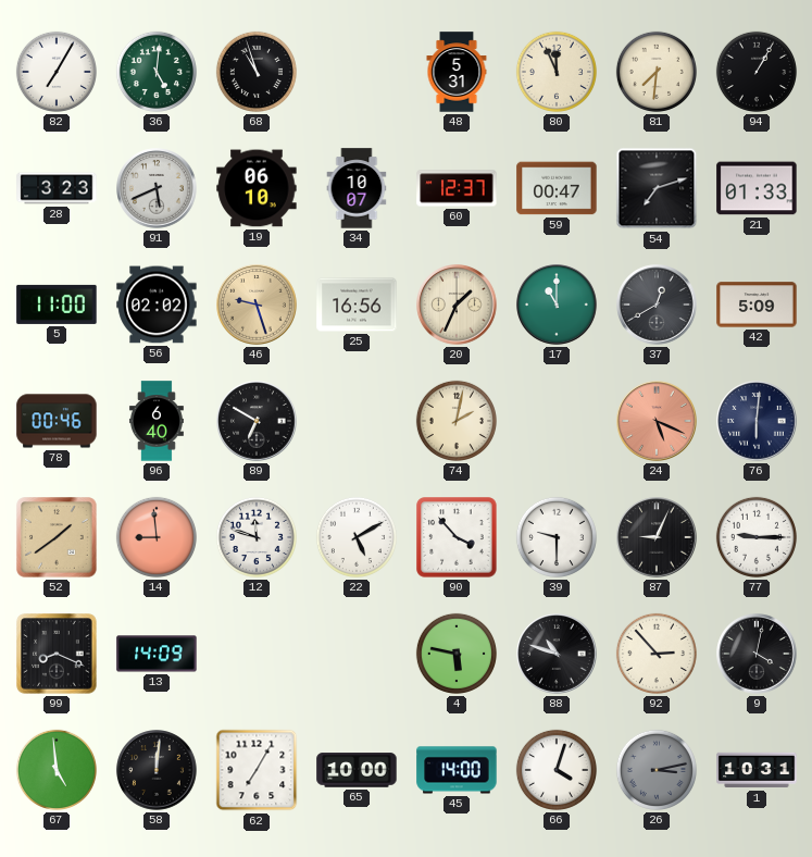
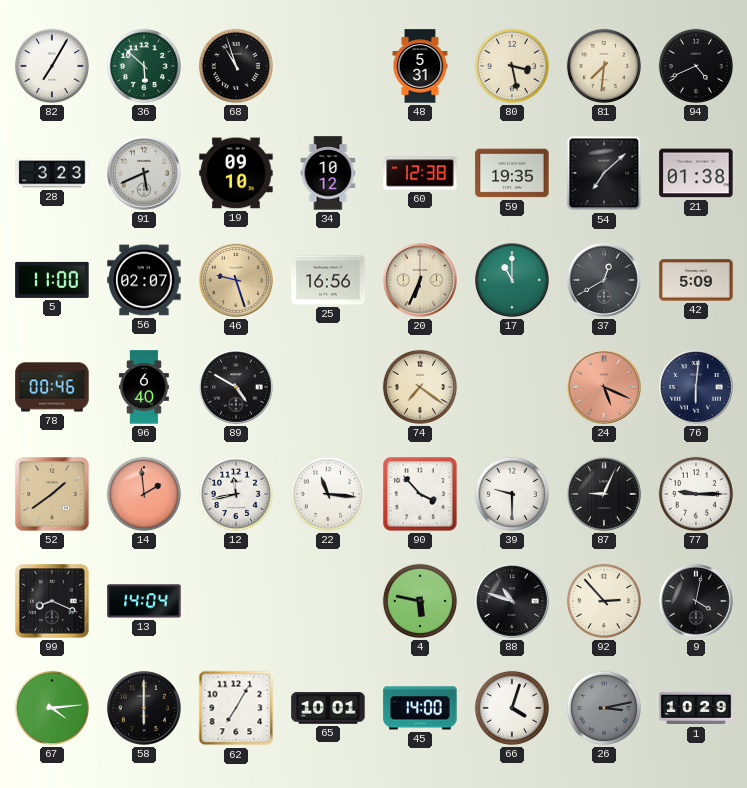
36: 5:01 -> 5:52 (144, 66)
80: 11:56 -> 3:28 (512, 66)
94: 1:05 -> 4:41 (696, 66)
19: 06:10 -> 09:10 (236, 173)
34: 10:07 -> 10:12 (328, 173)
60: 12:37 -> 12:38 (420, 173)
59: 00:47 -> 19:35 (512, 173)
54: 7:12 -> 7:08 (604, 173)
21: 01:33 -> 01:38 (696, 173)
56: 02:02 -> 02:07 (144, 280)
20: 1:34 -> 6:34 (420, 280)
89: 6:50 -> 4:50 (236, 387)
74: 2:02 -> 7:21 (420, 387)
14: 8:59 -> 1:59 (144, 494)
12: 11:48 -> 11:43 (236, 494)
22: 5:10 -> 11:16 (328, 494)
13: 14:09 -> 14:04 (144, 601)
67: 4:59 -> 4:14 (52, 708)
58: 12:01 -> 6:00 (144, 708)
65: 10:00 -> 10:01 (328, 708)
1: 10:31 -> 10:29 (696, 708)
